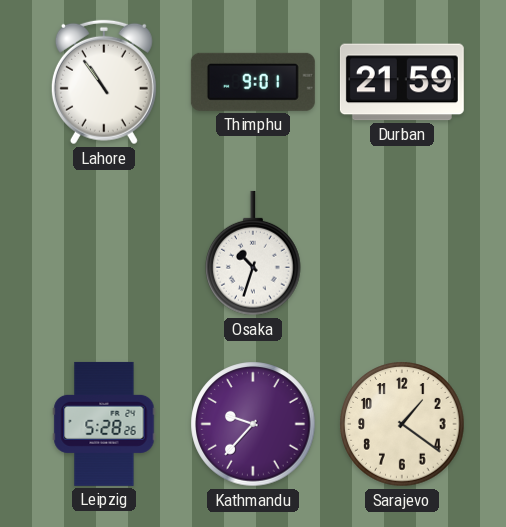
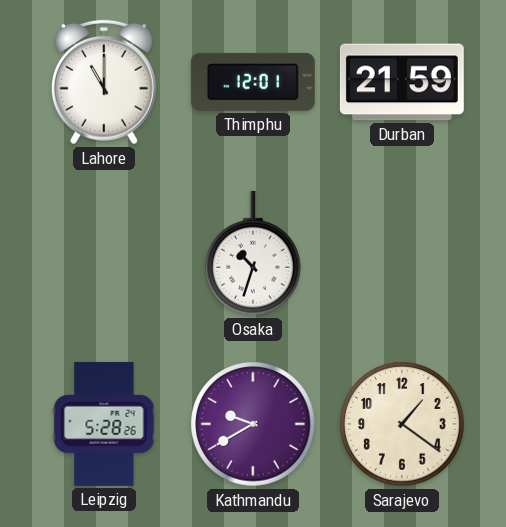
Lahore: 10:54 -> 11:00 (104, 82)
Thimphu: 9:01 -> 12:01 (253, 82)
Kathmandu: 9:37 -> 9:40 (253, 424)
